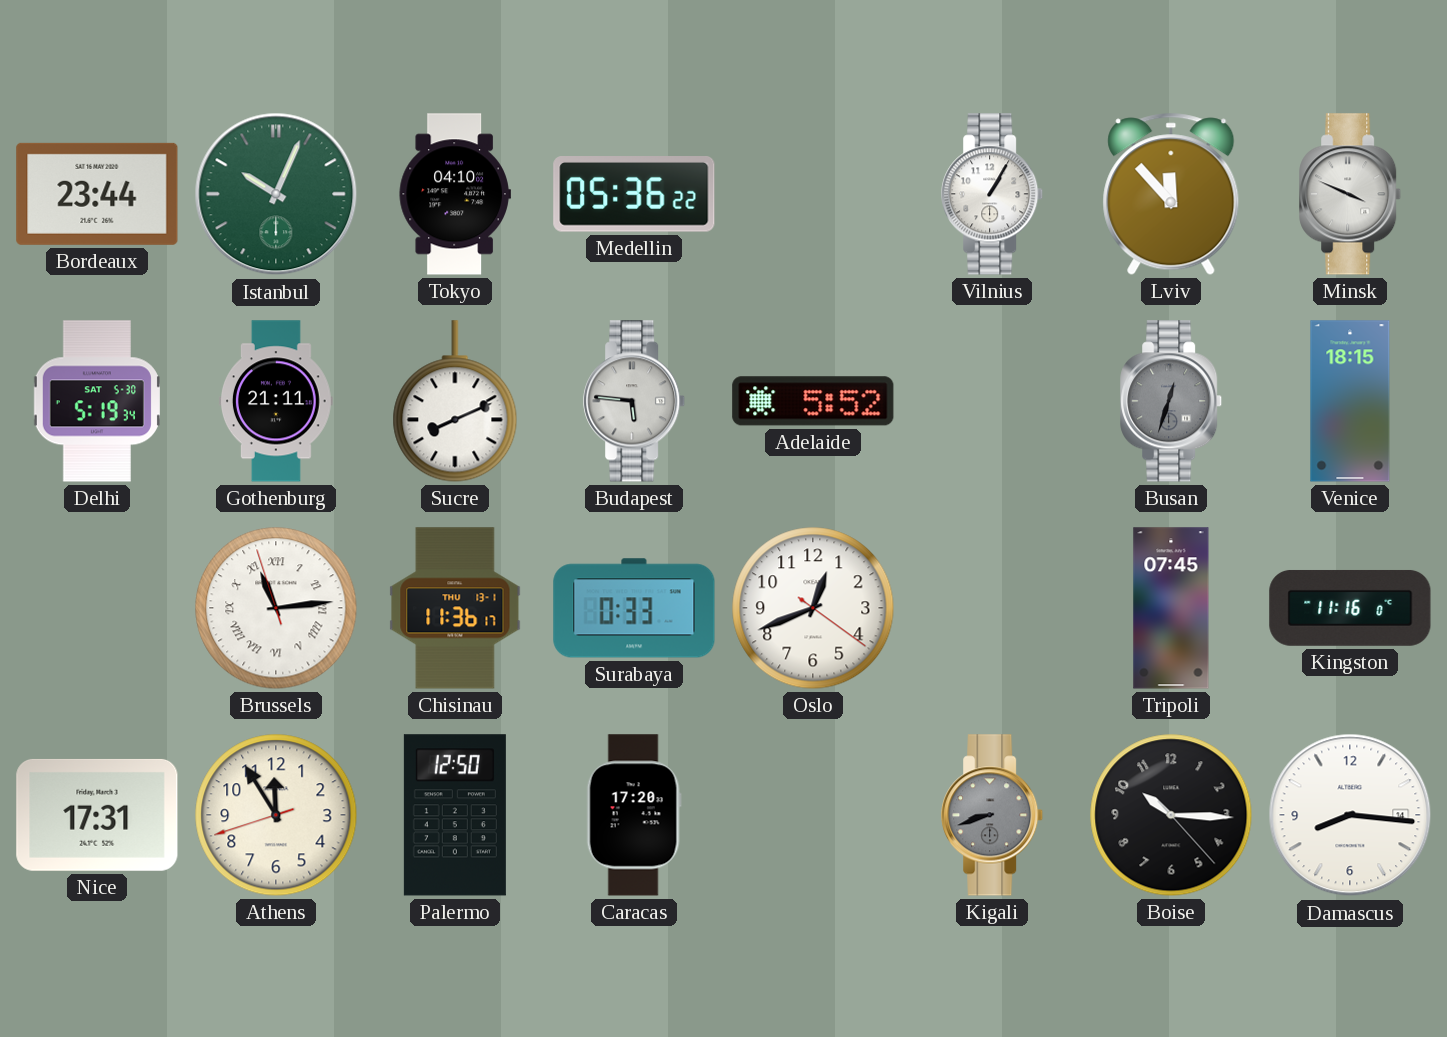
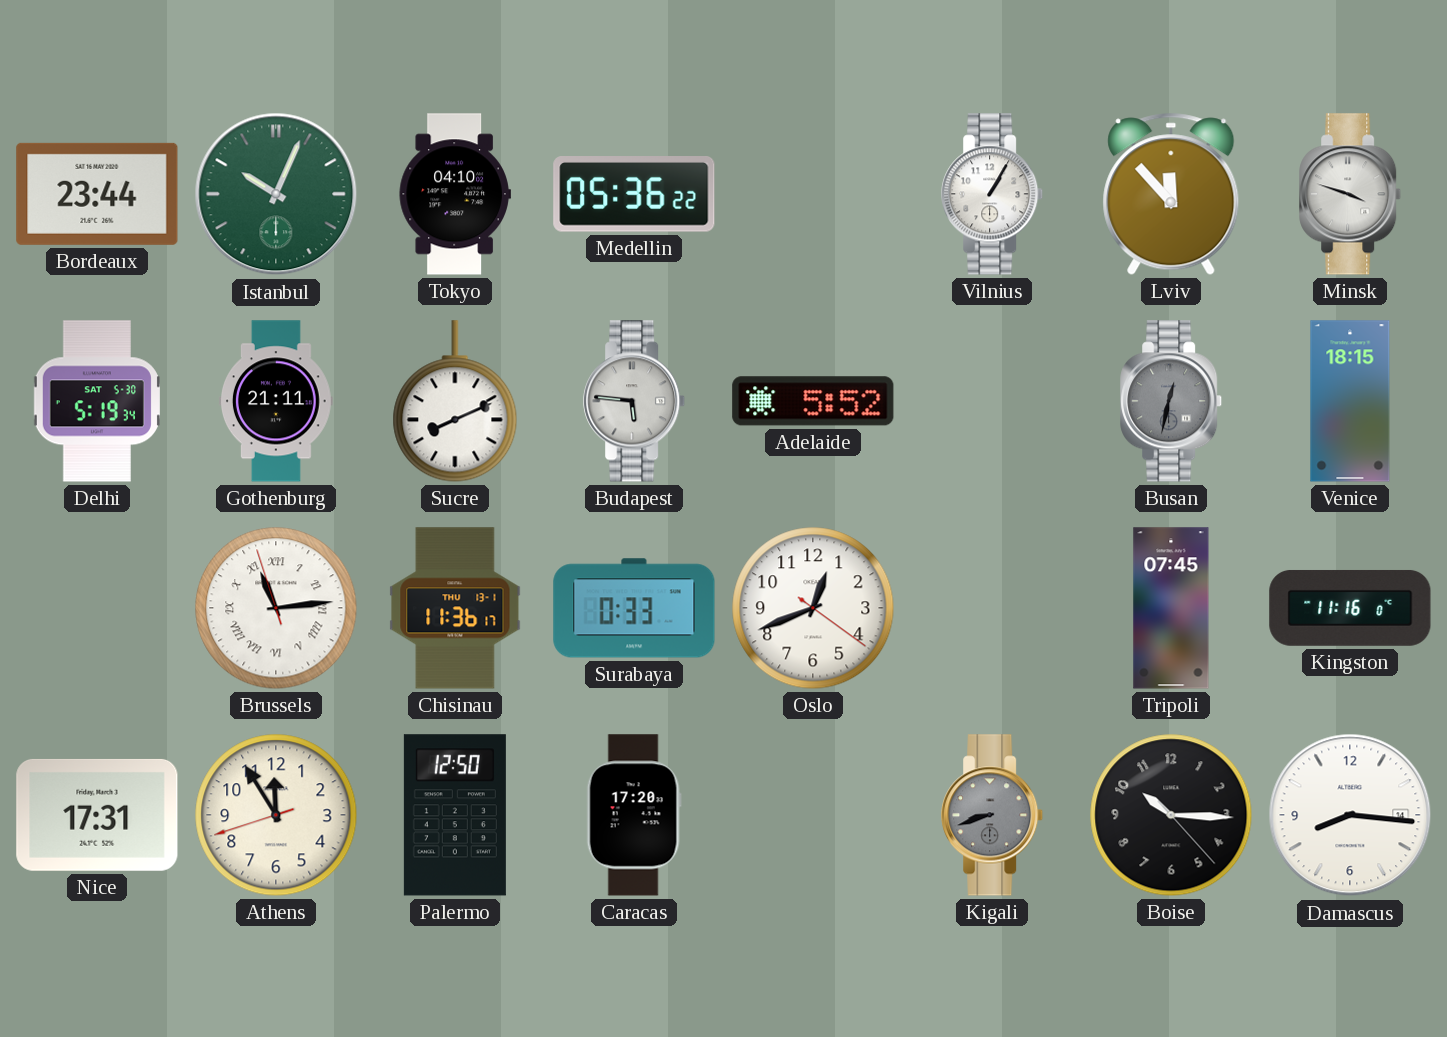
Minsk: 3:49 -> 3:48 (1351, 194)
Busan: 12:33 -> 12:32 (1172, 401)
